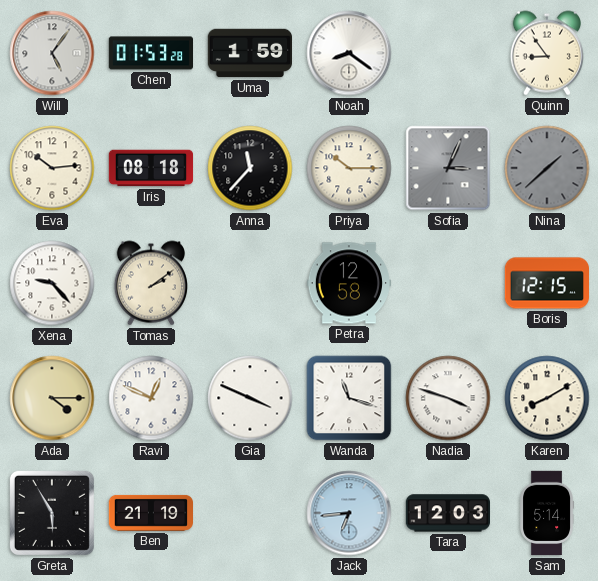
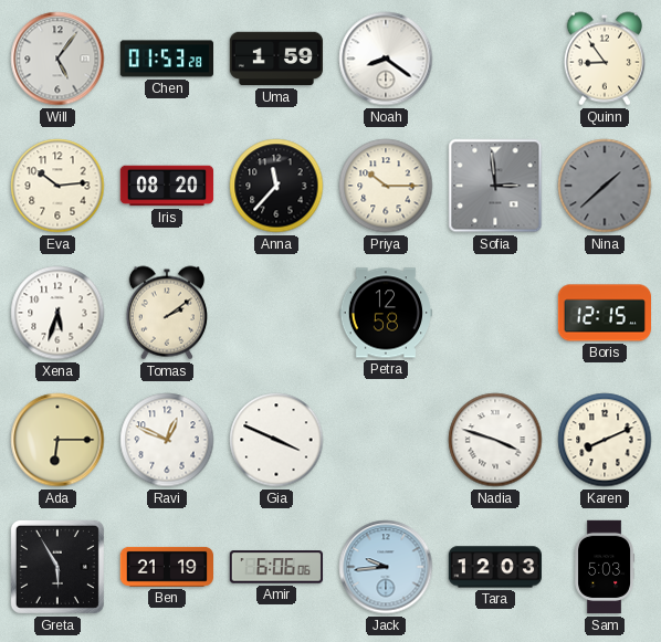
Iris: 08:18 -> 08:20 (167, 186)
Sofia: 3:04 -> 2:59 (495, 186)
Xena: 9:23 -> 5:33 (57, 313)
Ada: 4:15 -> 6:15 (57, 440)
Wanda: 11:18 -> none (349, 398)
Karen: 8:10 -> 8:11 (605, 440)
Amir: none -> 6:06 (275, 567)
Jack: 6:44 -> 9:44 (386, 567)
Sam: 5:14 -> 5:03 (604, 567)
